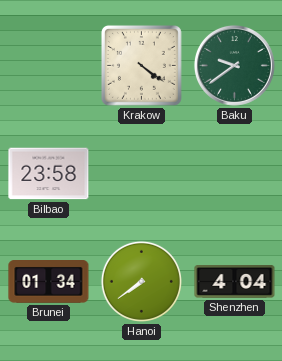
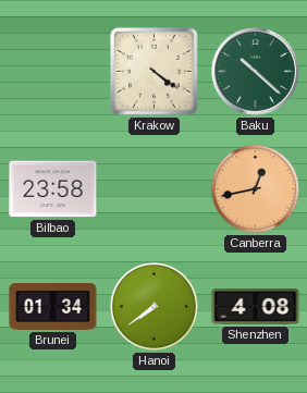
Baku: 9:39 -> 10:22 (255, 71)
Canberra: none -> 12:43 (255, 188)
Shenzhen: 4:04 -> 4:08 (256, 307)
